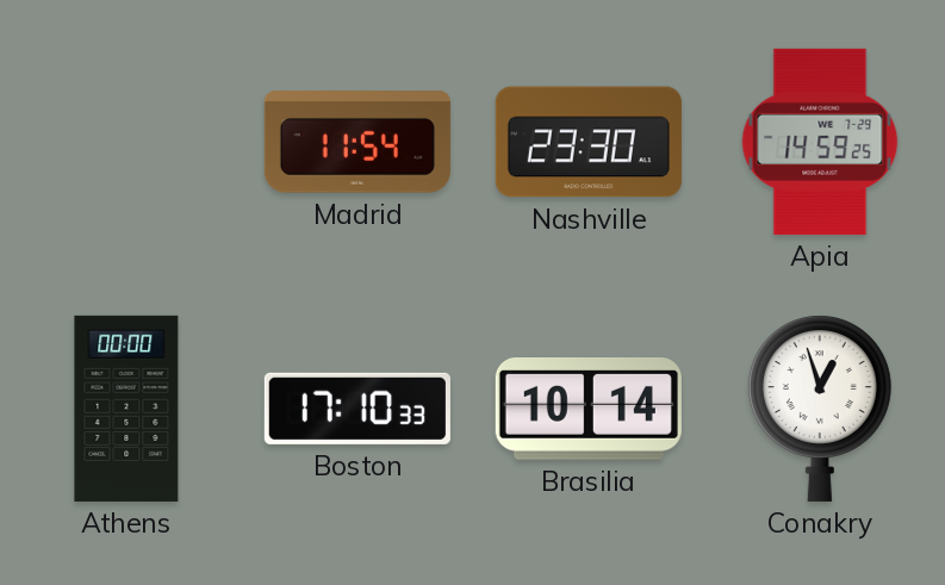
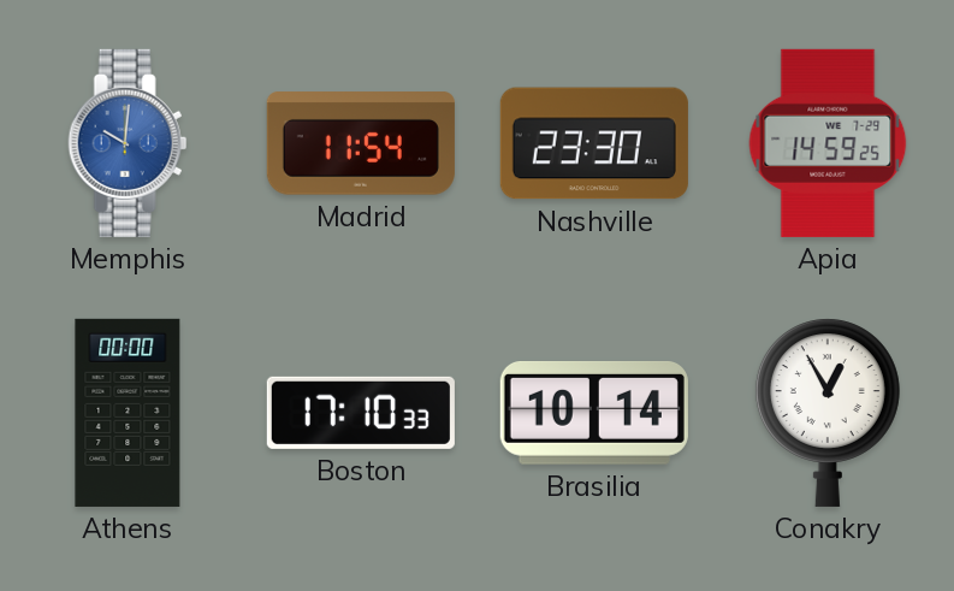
Memphis: none -> 10:01 (128, 143)
Conakry: 12:57 -> 12:55 (828, 413)
